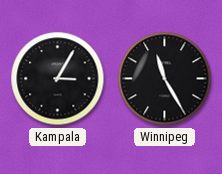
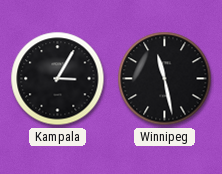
Winnipeg: 11:25 -> 11:28 (165, 79)
